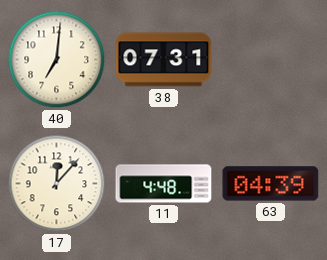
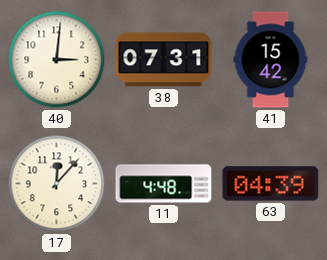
40: 7:01 -> 3:01 (57, 60)
41: none -> 15:42 (271, 60)
